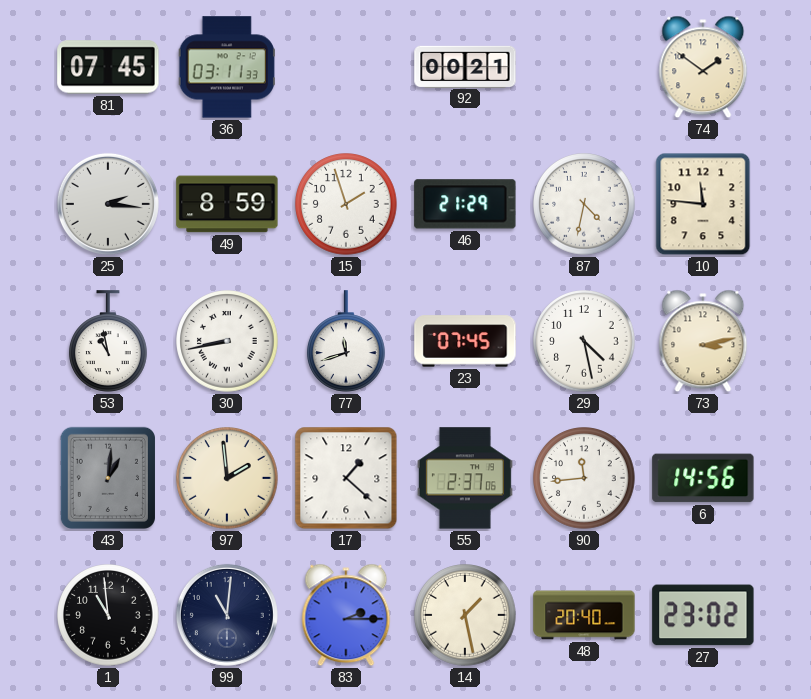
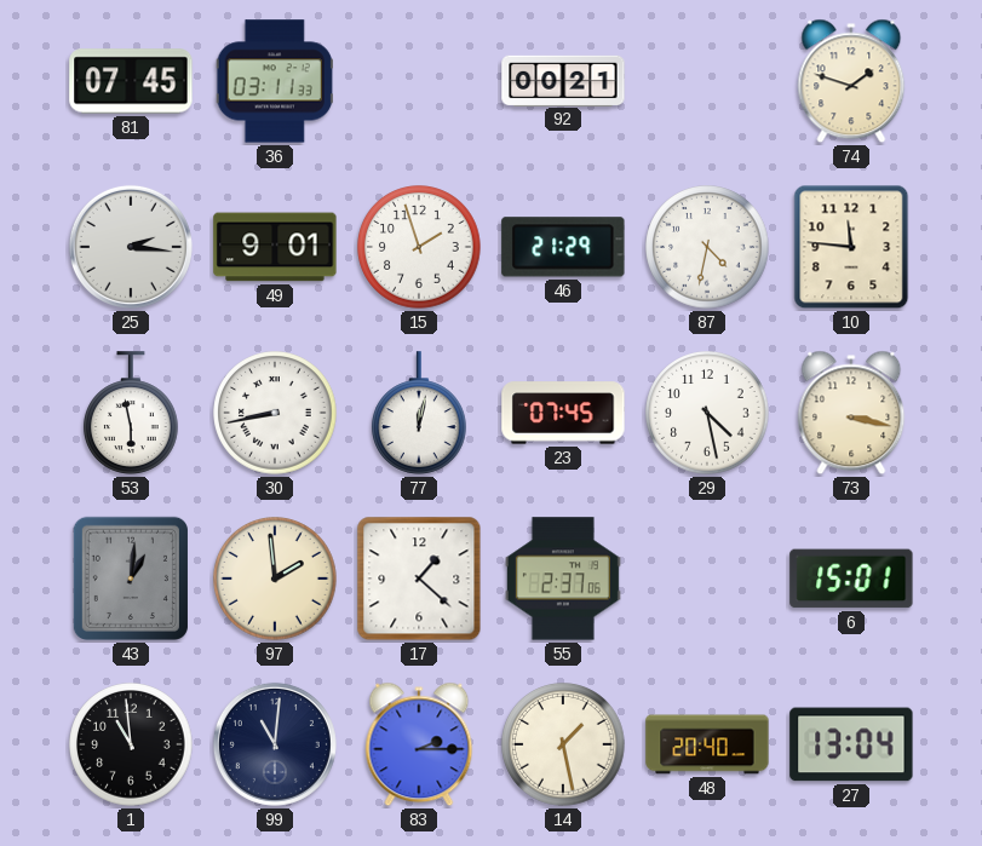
74: 1:51 -> 1:48 (851, 81)
49: 8:59 -> 9:01 (275, 247)
53: 10:58 -> 5:58 (132, 413)
77: 11:42 -> 12:02 (420, 413)
73: 3:13 -> 3:17 (851, 413)
90: 11:44 -> none (584, 478)
6: 14:56 -> 15:01 (851, 579)
27: 23:02 -> 13:04 (851, 744)
